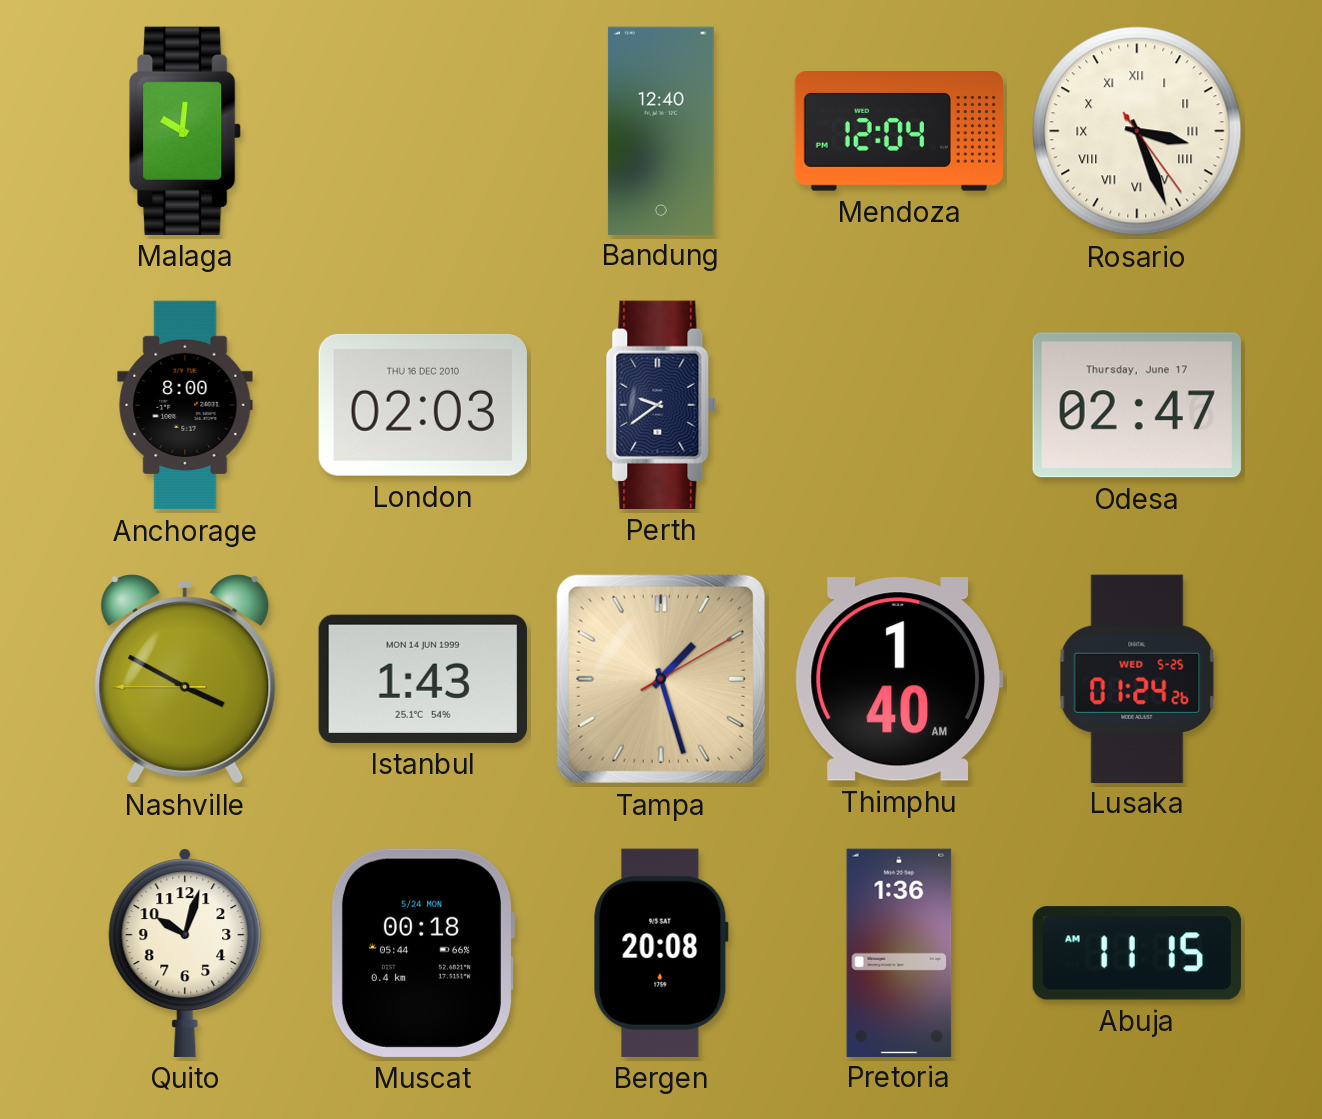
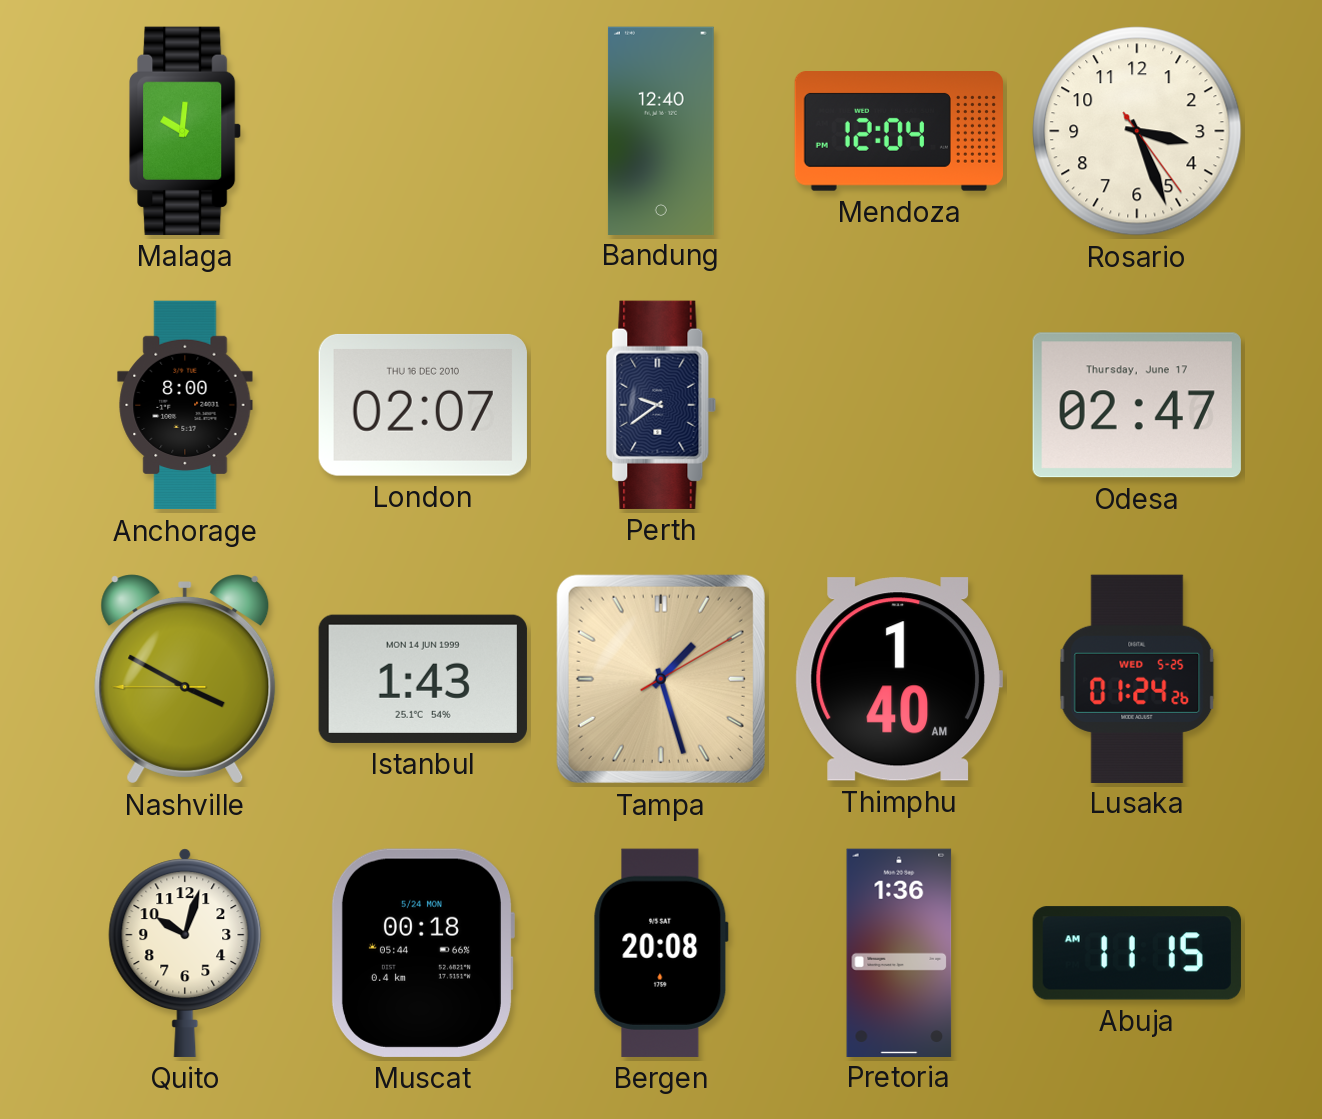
Rosario numerals: Roman -> Arabic (1137, 131)
London: 02:03 -> 02:07 (423, 405)
